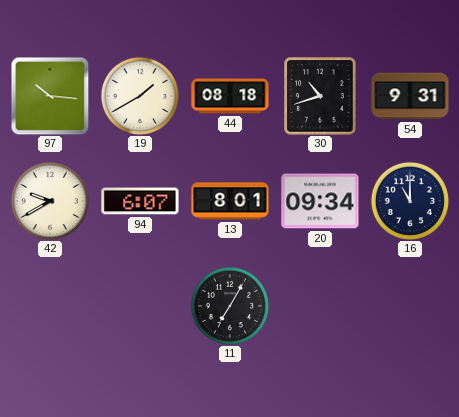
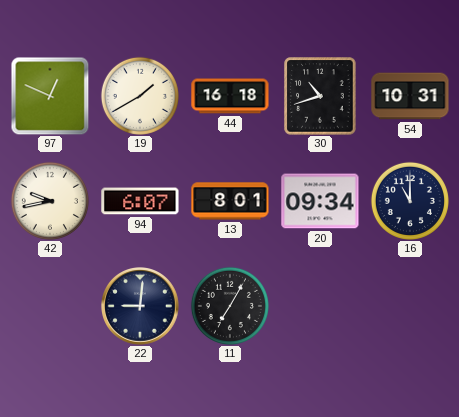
97: 10:16 -> 12:49 (50, 96)
44: 08:18 -> 16:18 (230, 96)
54: 9:31 -> 10:31 (410, 96)
42: 9:40 -> 9:43 (50, 201)
22: none -> 9:01 (141, 307)
